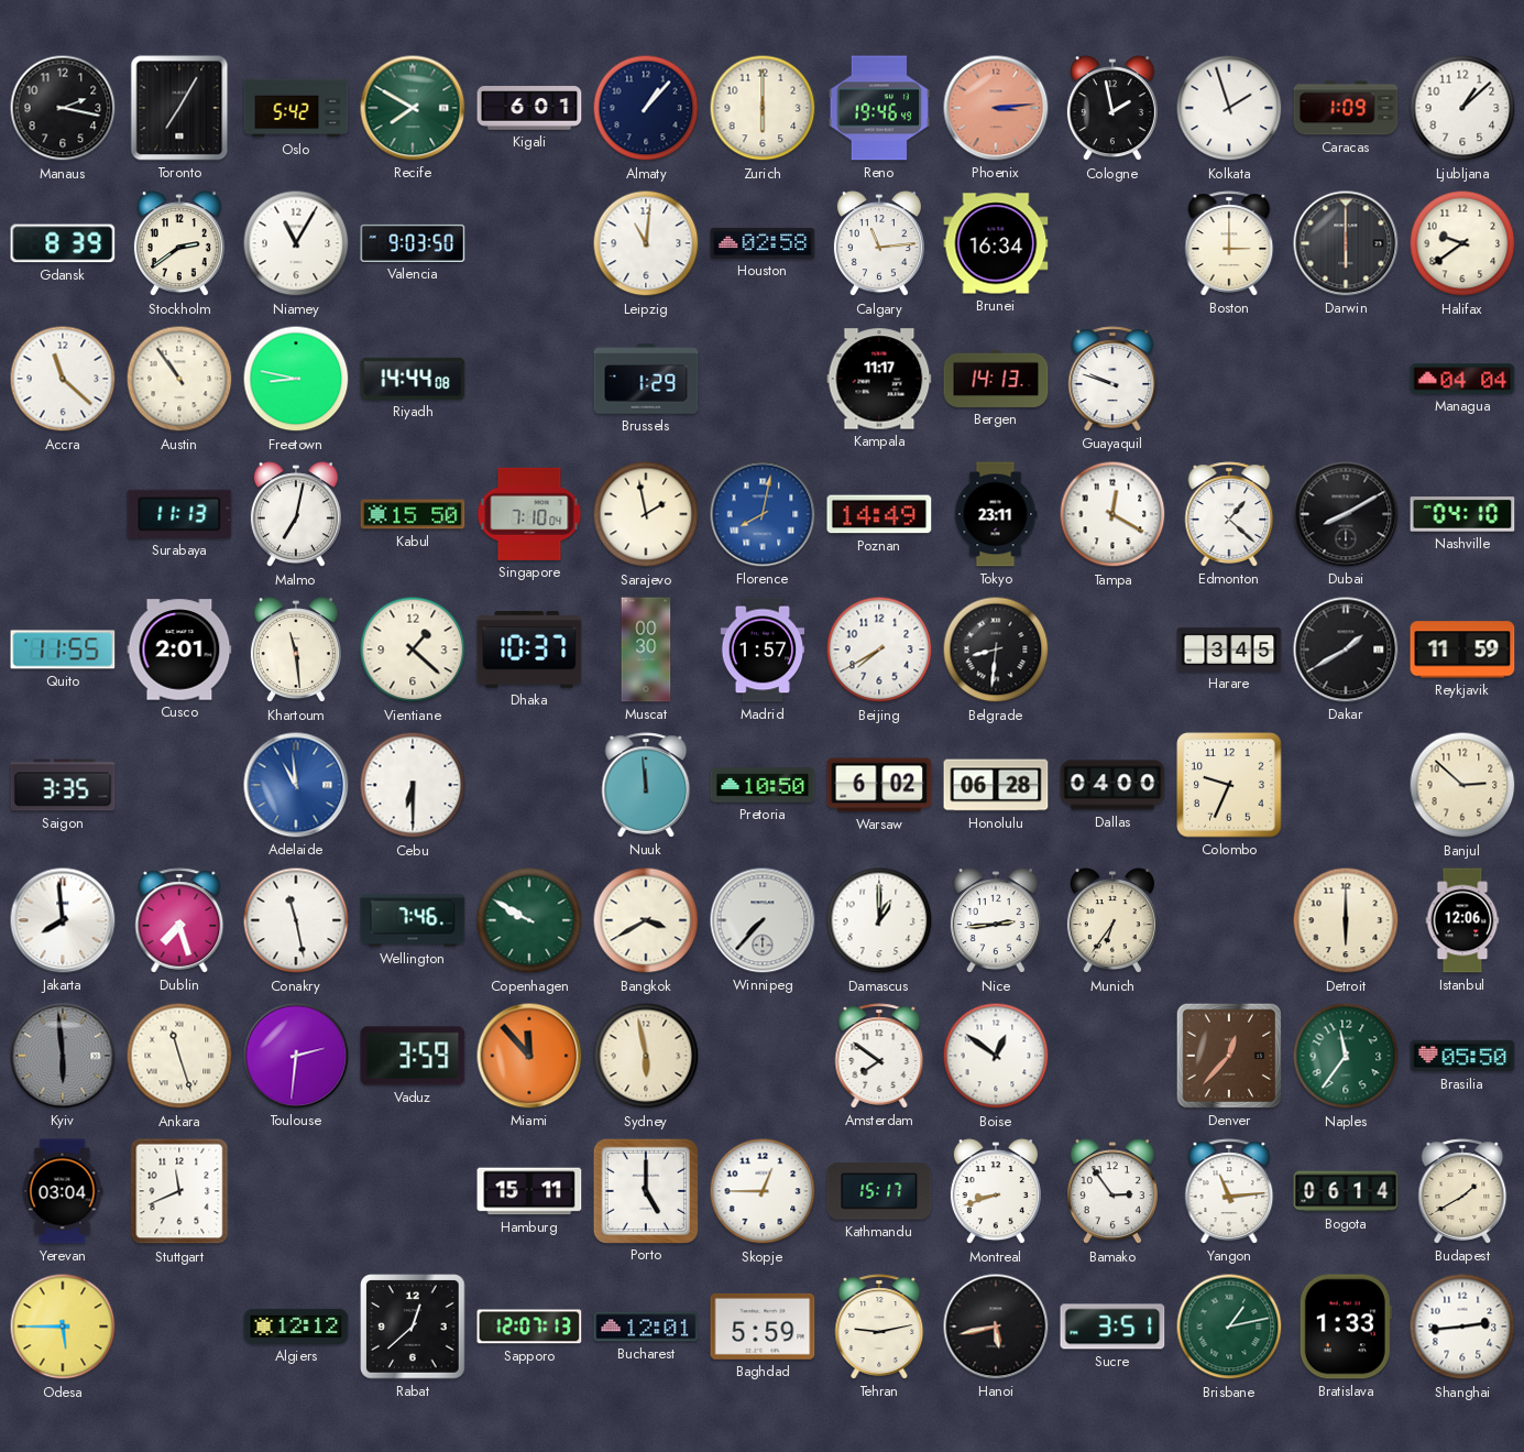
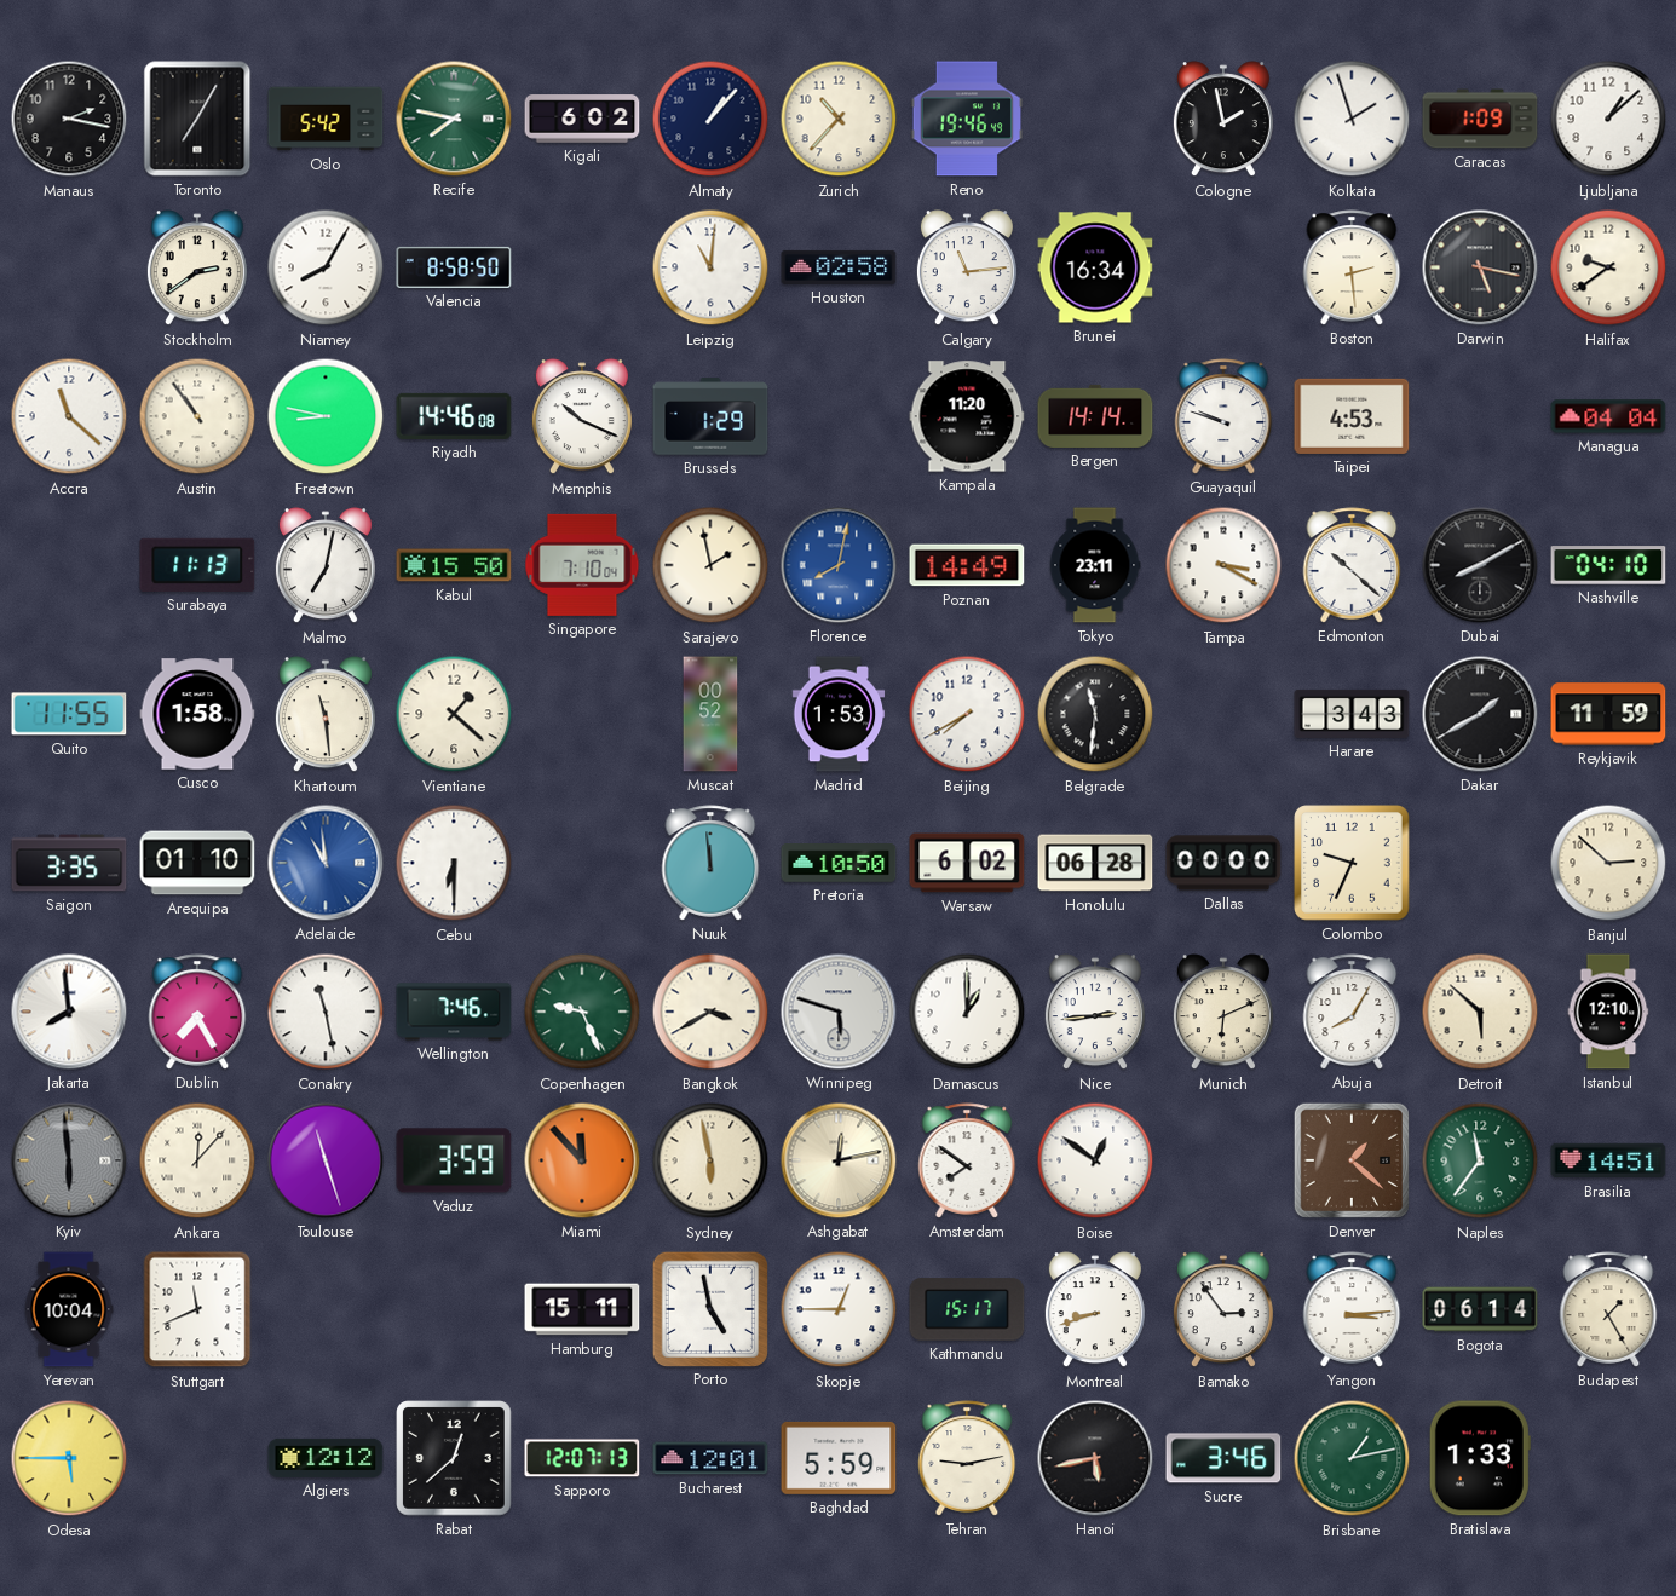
Recife: 7:50 -> 7:47 (454, 119)
Kigali: 6:01 -> 6:02 (582, 119)
Zurich: 6:00 -> 10:37 (839, 119)
Phoenix: 3:14 -> none (996, 108)
Gdansk: 8:39 -> none (63, 243)
Niamey: 11:05 -> 8:05 (326, 267)
Valencia: 9:03 -> 8:58 (454, 267)
Boston: 3:00 -> 2:29 (1352, 267)
Darwin: 6:00 -> 5:17 (1480, 267)
Riyadh: 14:44 -> 14:46 (454, 416)
Memphis: none -> 10:19 (582, 417)
Kampala: 11:17 -> 11:20 (967, 416)
Bergen: 14:13 -> 14:14 (1095, 416)
Taipei: none -> 4:53 (1352, 416)
Tampa: 12:20 -> 3:20 (1223, 565)
Edmonton: 1:22 -> 10:22 (1352, 565)
Cusco: 2:01 -> 1:58 (197, 714)
Dhaka: 10:37 -> none (529, 649)
Muscat: 00:30 -> 00:52 (710, 714)
Madrid: 1:57 -> 1:53 (839, 714)
Belgrade: 8:31 -> 11:31 (1095, 714)
Harare: 3:45 -> 3:43 (1352, 714)
Arequipa: none -> 01:10 (197, 863)
Dallas: 04:00 -> 00:00 (1223, 863)
Dublin: 7:27 -> 7:25 (197, 1012)
Copenhagen: 9:50 -> 9:26 (582, 1012)
Winnipeg: 7:37 -> 5:48 (839, 1012)
Munich: 6:36 -> 6:11 (1223, 1013)
Abuja: none -> 8:05 (1352, 1012)
Detroit: 6:00 -> 5:52 (1480, 1012)
Istanbul: 12:06 -> 12:10 (1608, 1012)
Ankara: 11:27 -> 12:07 (197, 1160)
Toulouse: 2:31 -> 11:27 (326, 1160)
Ashgabat: none -> 12:13 (839, 1160)
Denver: 12:37 -> 1:22 (1352, 1160)
Brasilia: 05:50 -> 14:51 (1608, 1160)
Yerevan: 03:04 -> 10:04 (69, 1309)
Porto: 5:00 -> 4:58 (709, 1308)
Yangon: 11:14 -> 3:14 (1352, 1309)
Budapest: 1:40 -> 1:25 (1608, 1309)
Sucre: 3:51 -> 3:46 (1223, 1458)
Shanghai: 2:44 -> none (1462, 1327)
